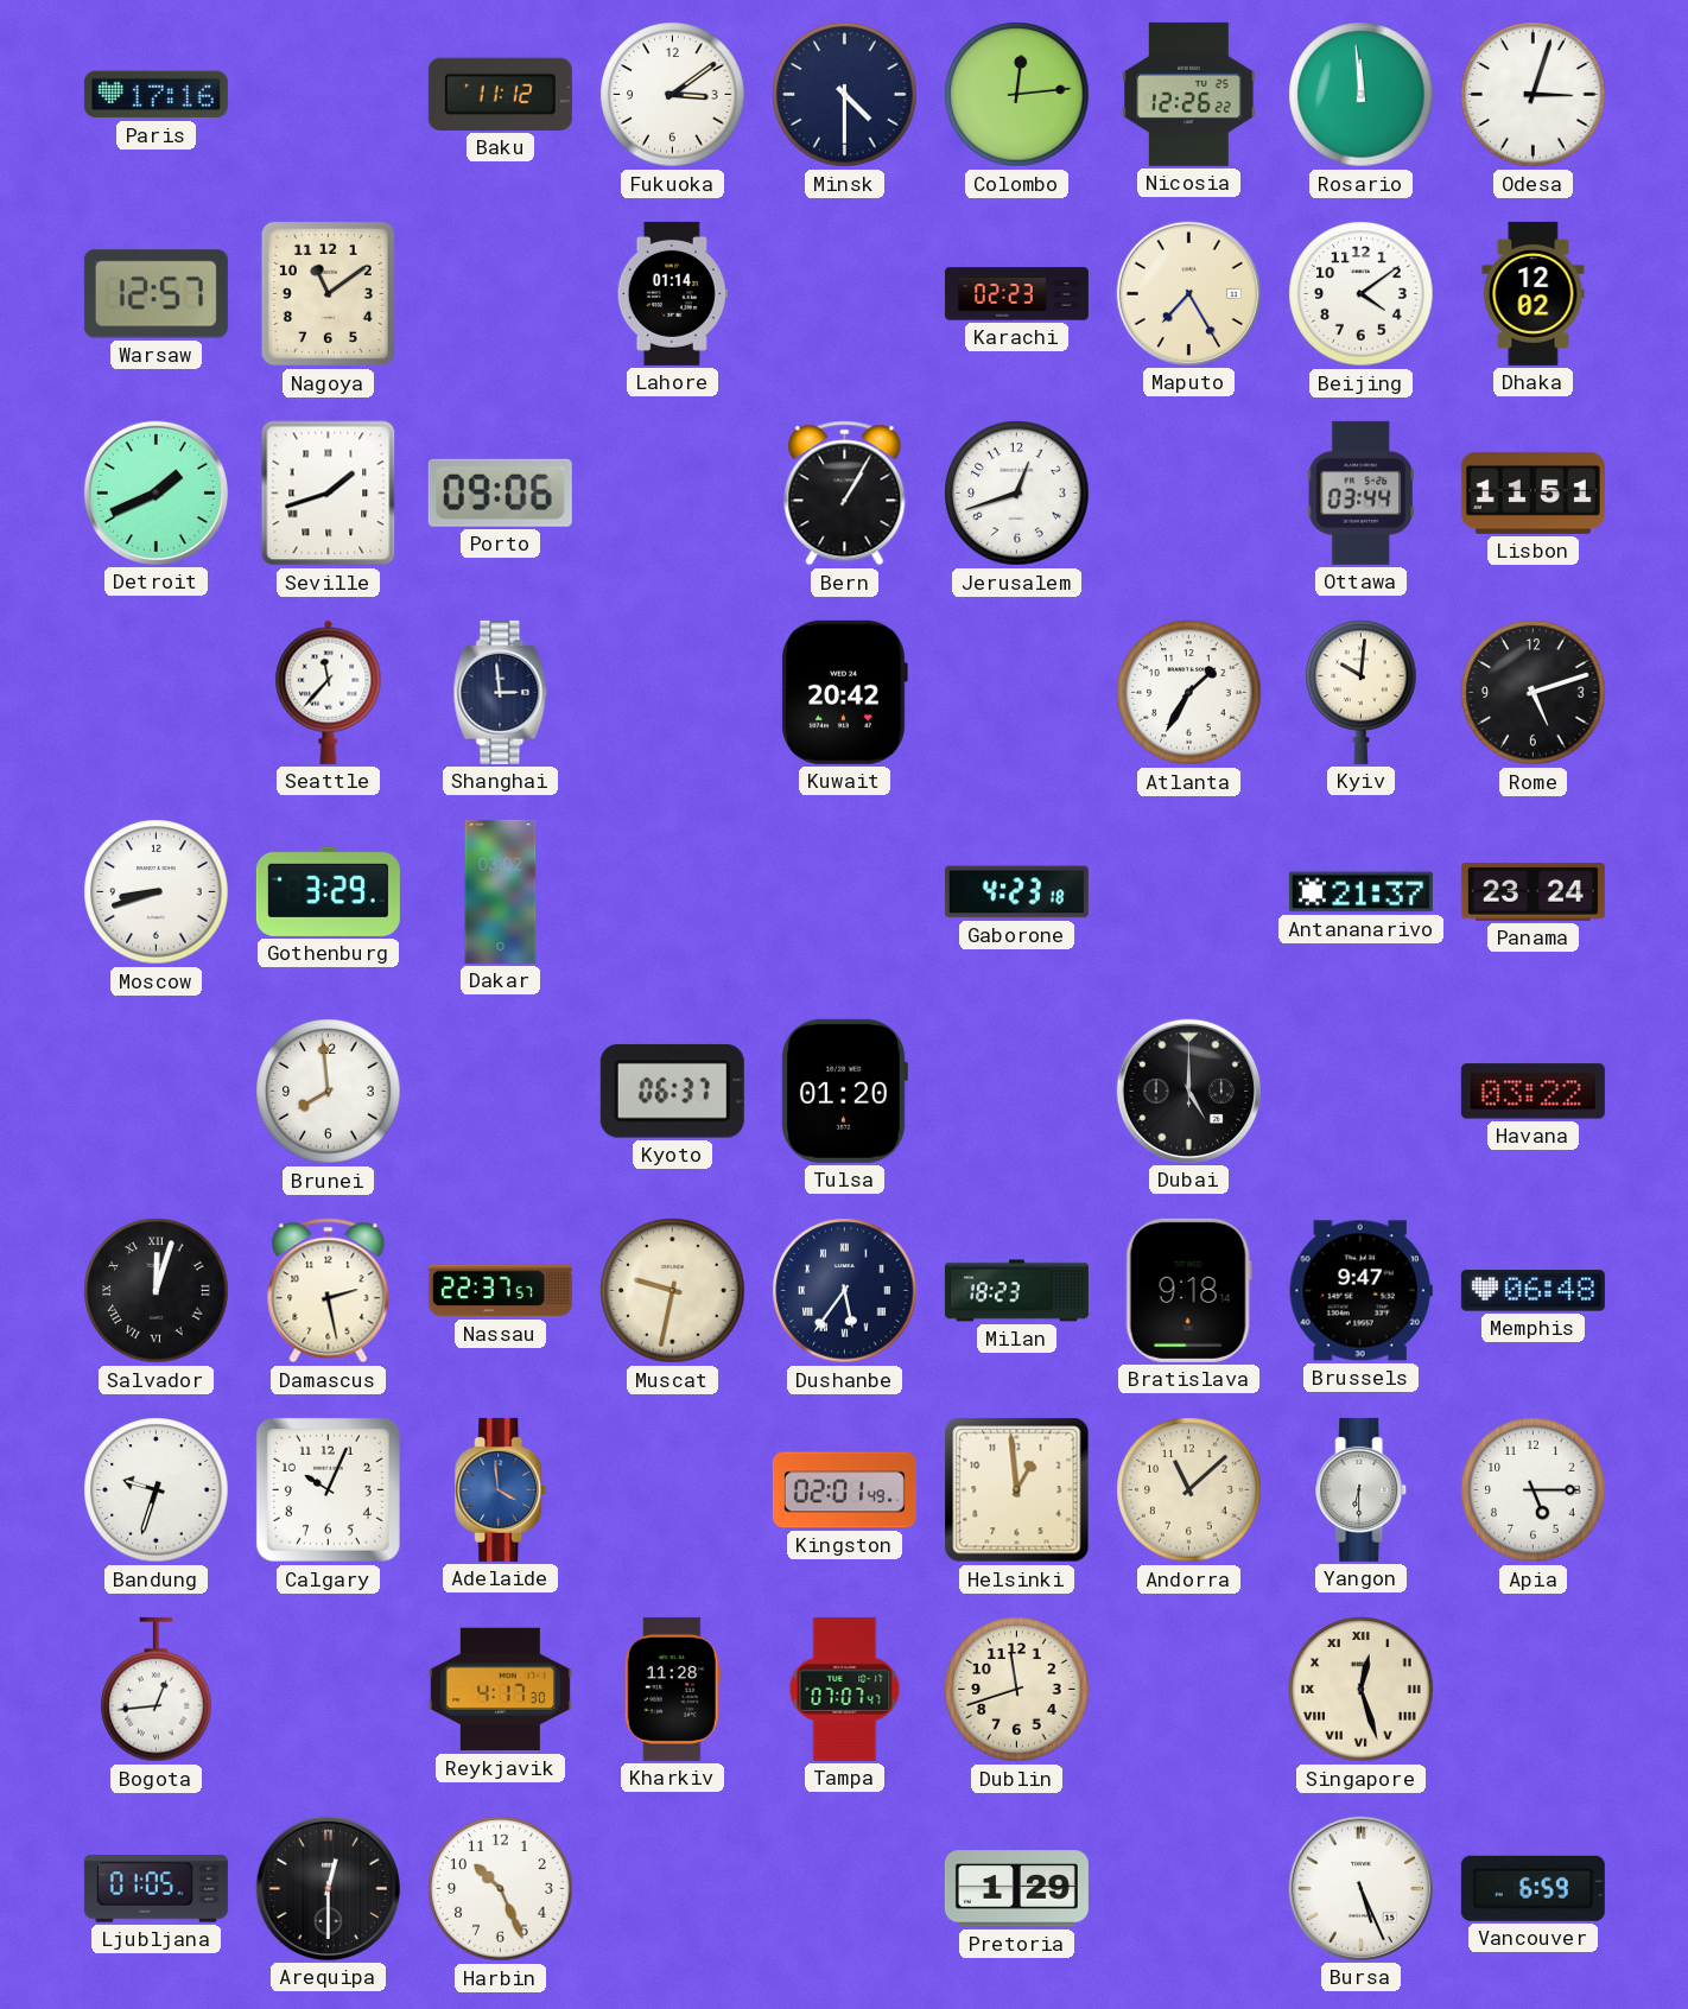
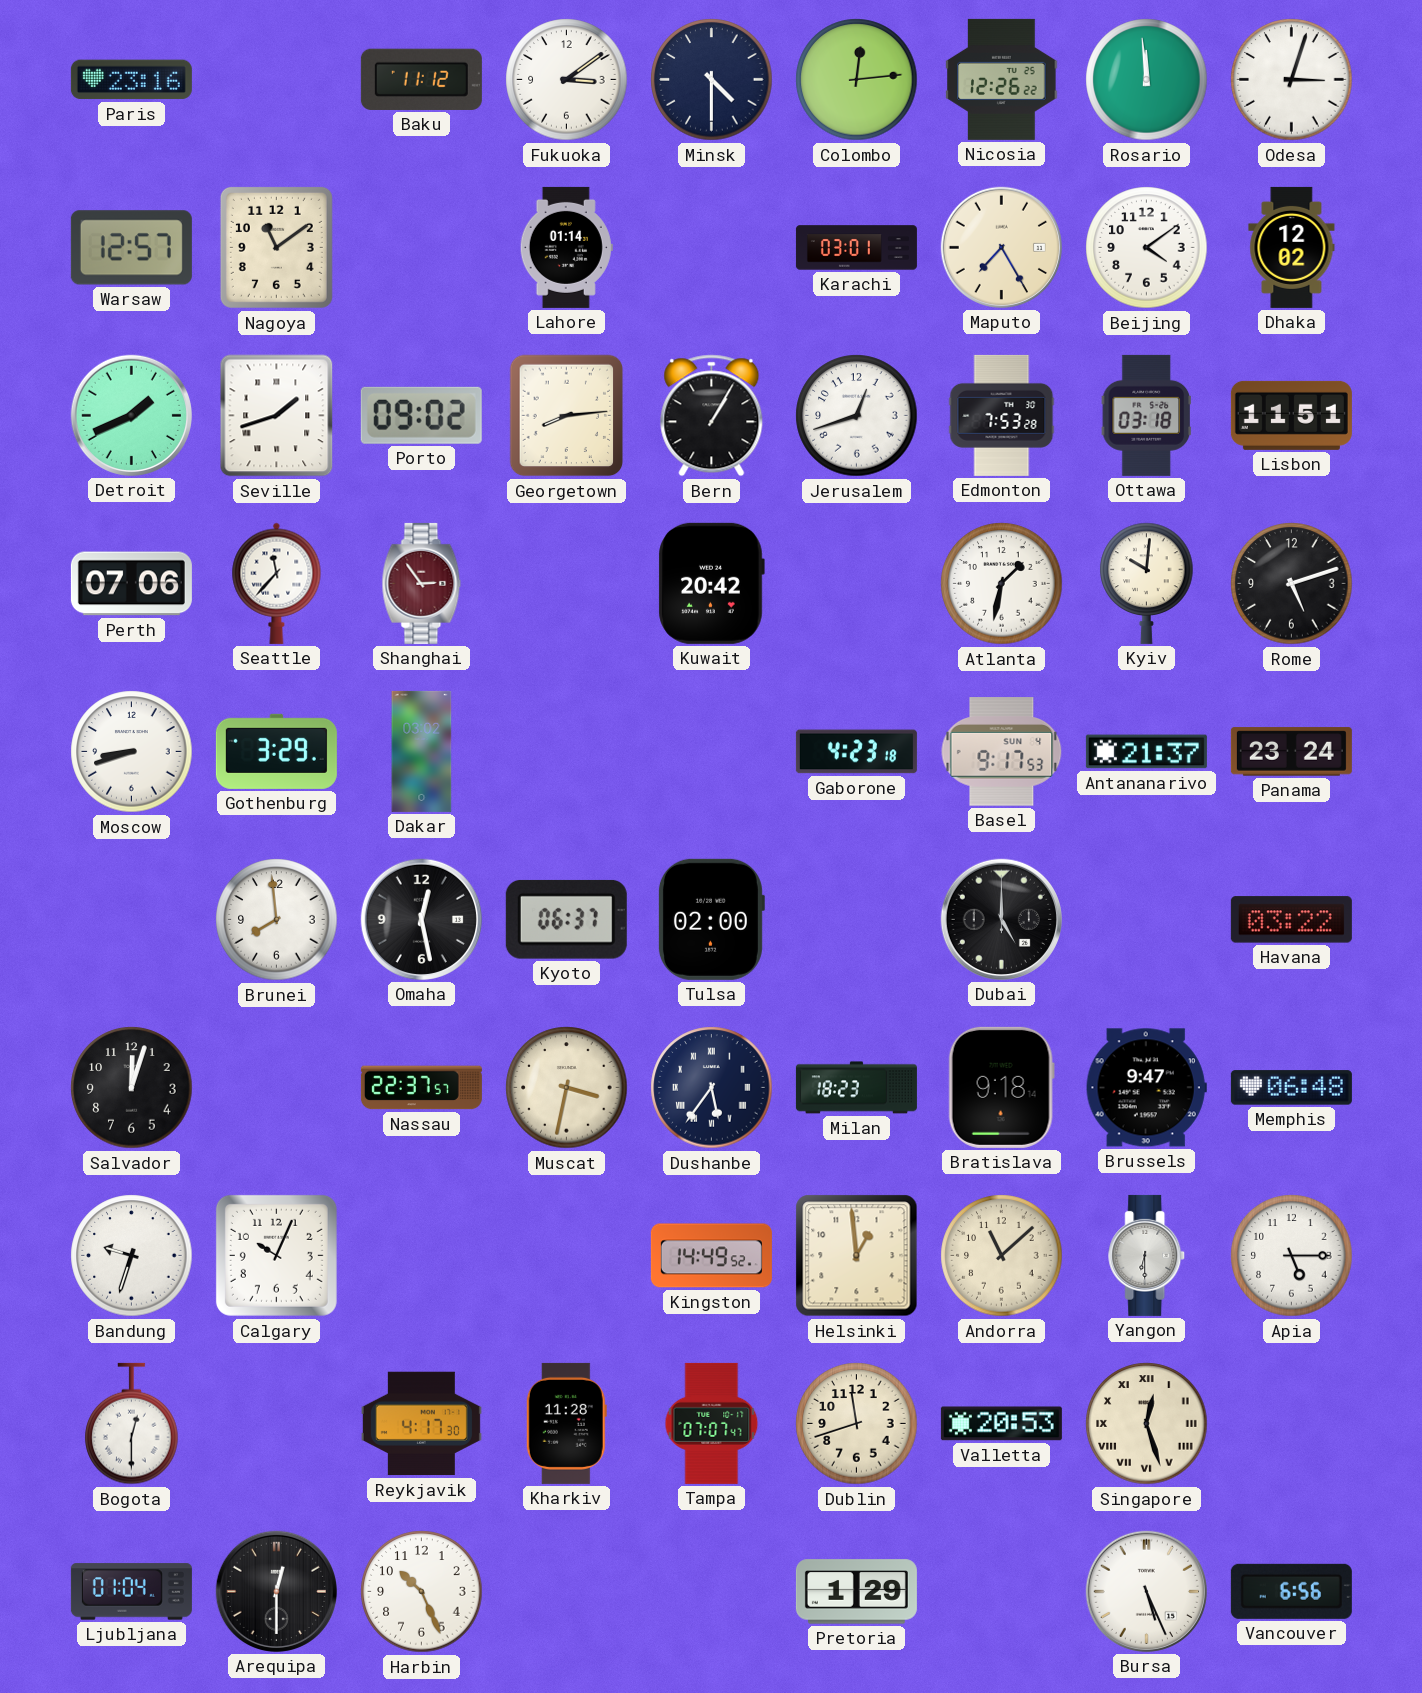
Paris: 17:16 -> 23:16 (131, 80)
Karachi: 02:23 -> 03:01 (856, 248)
Porto: 09:06 -> 09:02 (421, 415)
Georgetown: none -> 8:14 (567, 416)
Edmonton: none -> 7:53 (1002, 415)
Ottawa: 03:44 -> 03:18 (1146, 415)
Perth: none -> 07:06 (131, 584)
Shanghai: 2:59 -> 2:54 (422, 583)
Shanghai dial: navy -> burgundy (422, 583)
Atlanta: 1:35 -> 1:32 (1002, 584)
Basel: none -> 9:17 (1002, 752)
Omaha: none -> 12:28 (421, 919)
Tulsa: 01:20 -> 02:00 (711, 919)
Salvador numerals: Roman -> Arabic (132, 1088)
Damascus: 2:28 -> none (329, 1291)
Muscat: 9:32 -> 3:32 (567, 1088)
Adelaide: 3:59 -> none (501, 1489)
Kingston: 02:01 -> 14:49 (711, 1256)
Bogota: 12:44 -> 12:30 (132, 1424)
Valletta: none -> 20:53 (1001, 1424)
Ljubljana: 01:05 -> 01:04 (131, 1592)
Vancouver: 6:59 -> 6:56 (1291, 1591)
